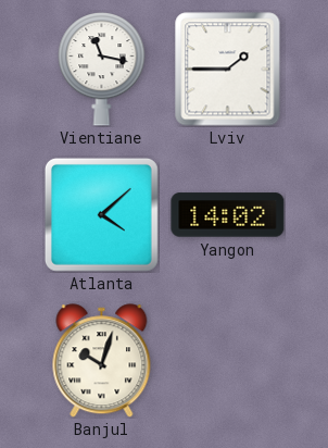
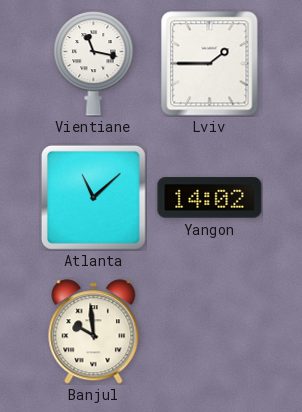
Atlanta: 4:08 -> 11:08 (93, 197)
Banjul: 10:03 -> 9:59 (94, 332)
